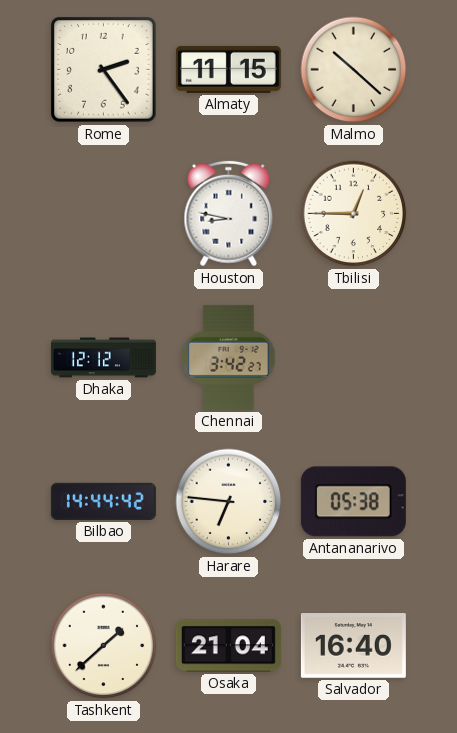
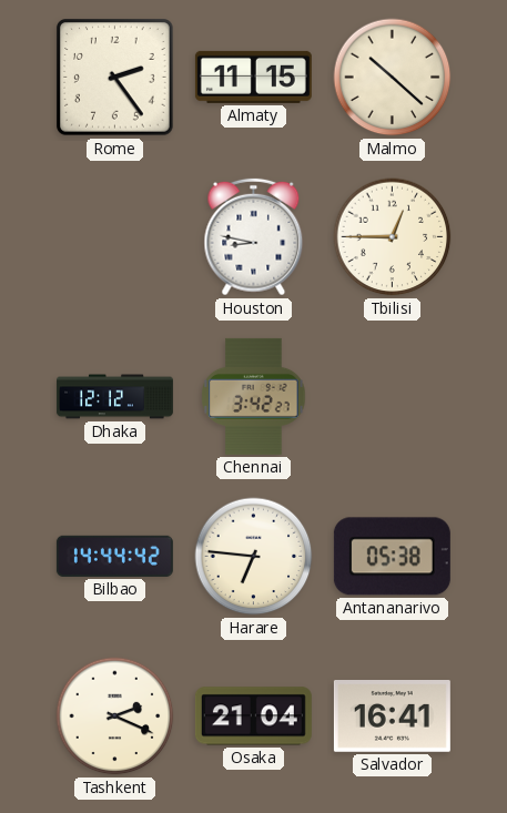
Tashkent: 1:38 -> 2:19 (115, 717)
Salvador: 16:40 -> 16:41 (392, 717)
